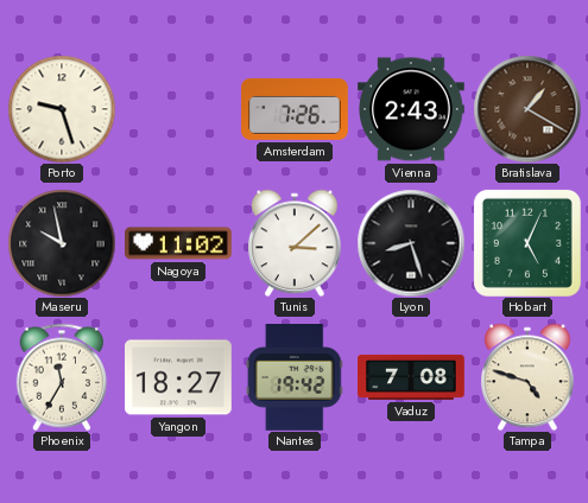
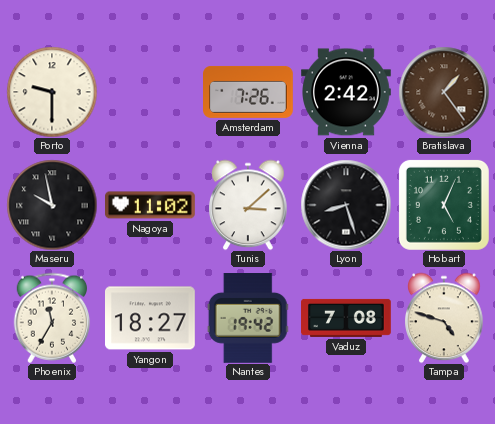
Porto: 9:27 -> 9:30 (52, 92)
Vienna: 2:43 -> 2:42 (347, 92)
Bratislava: 1:20 -> 1:24 (444, 92)
